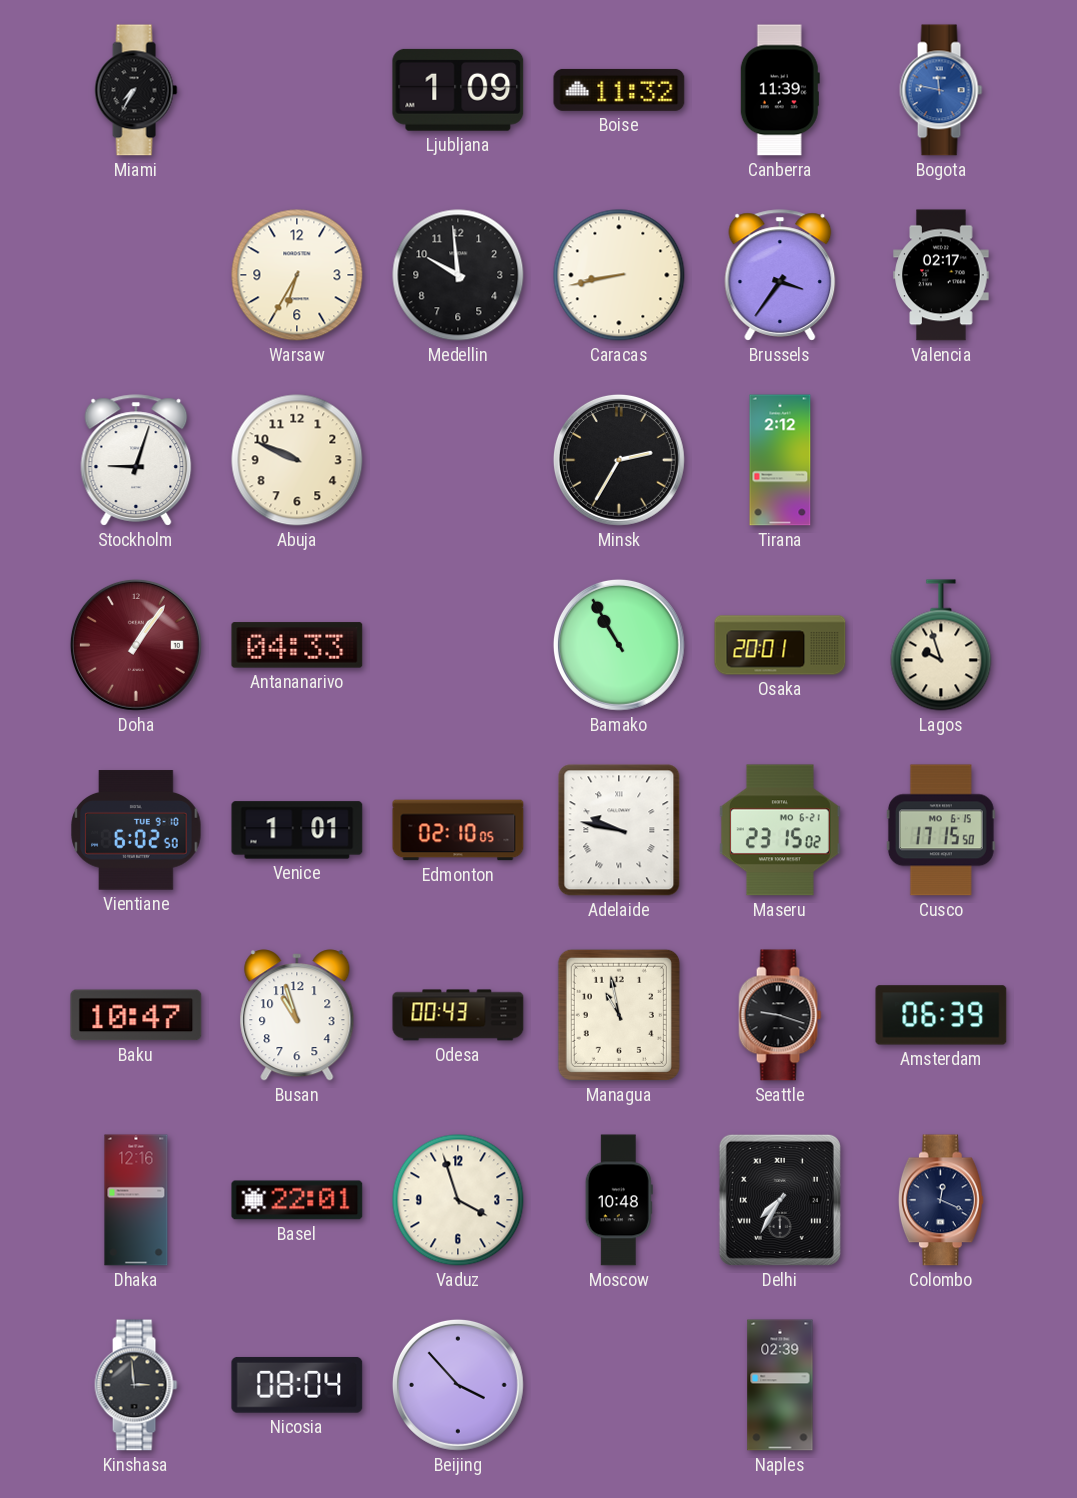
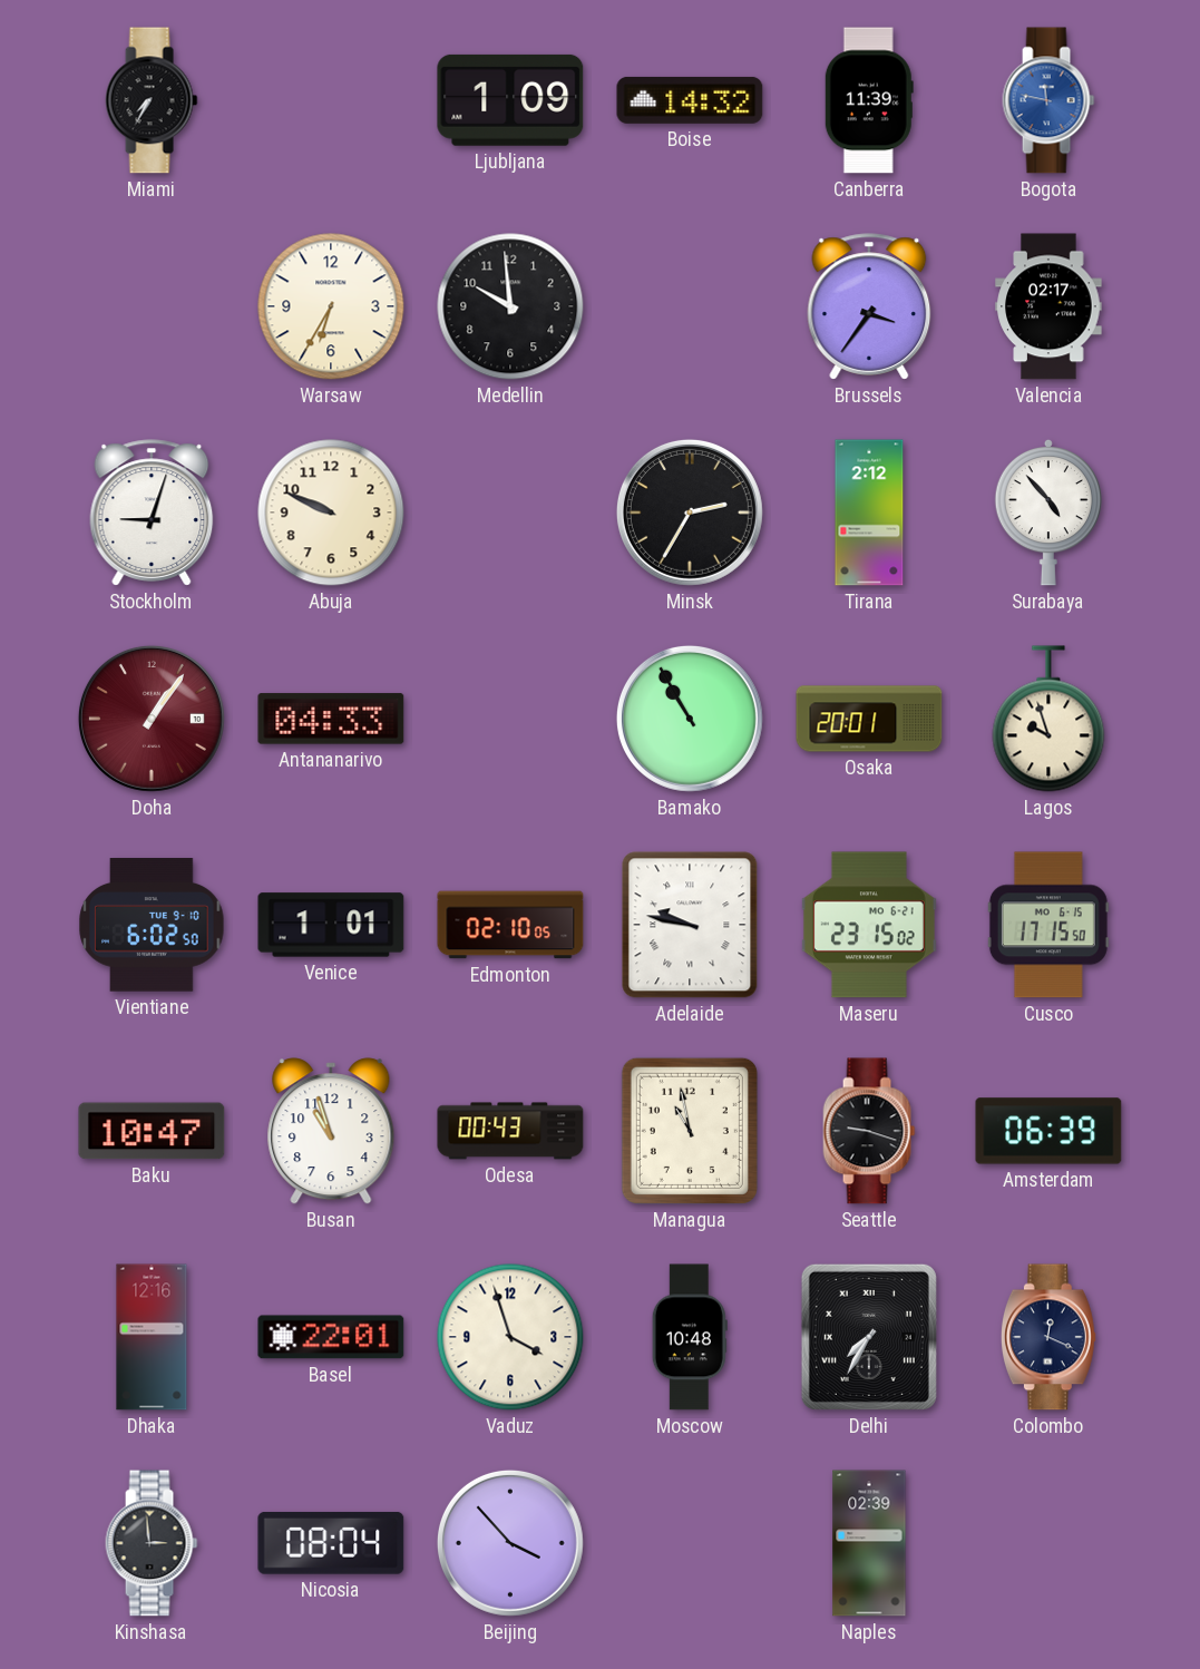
Boise: 11:32 -> 14:32 (690, 100)
Caracas: 8:43 -> none (619, 275)
Surabaya: none -> 4:53 (1048, 513)
